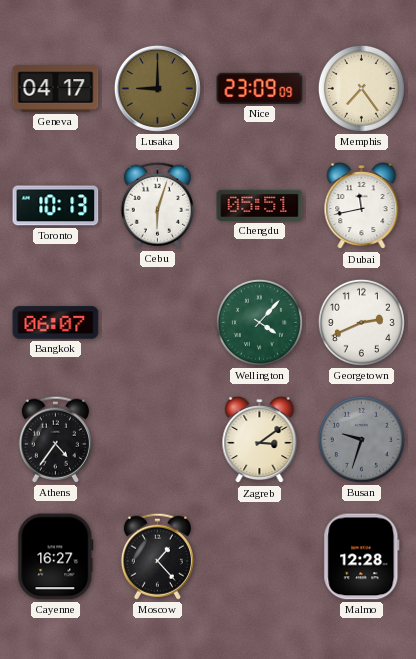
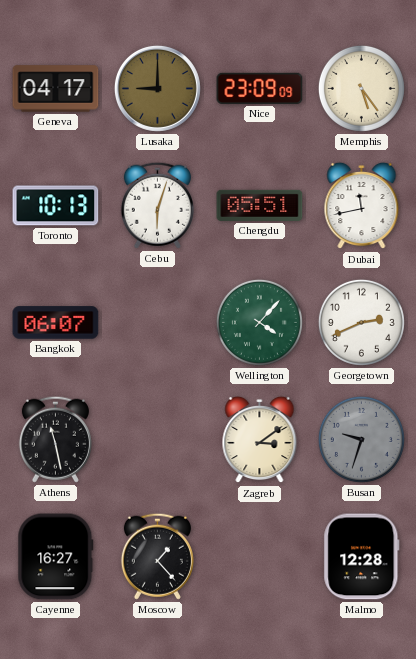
Memphis: 7:24 -> 5:24 (361, 88)
Athens: 4:36 -> 11:28 (55, 439)
